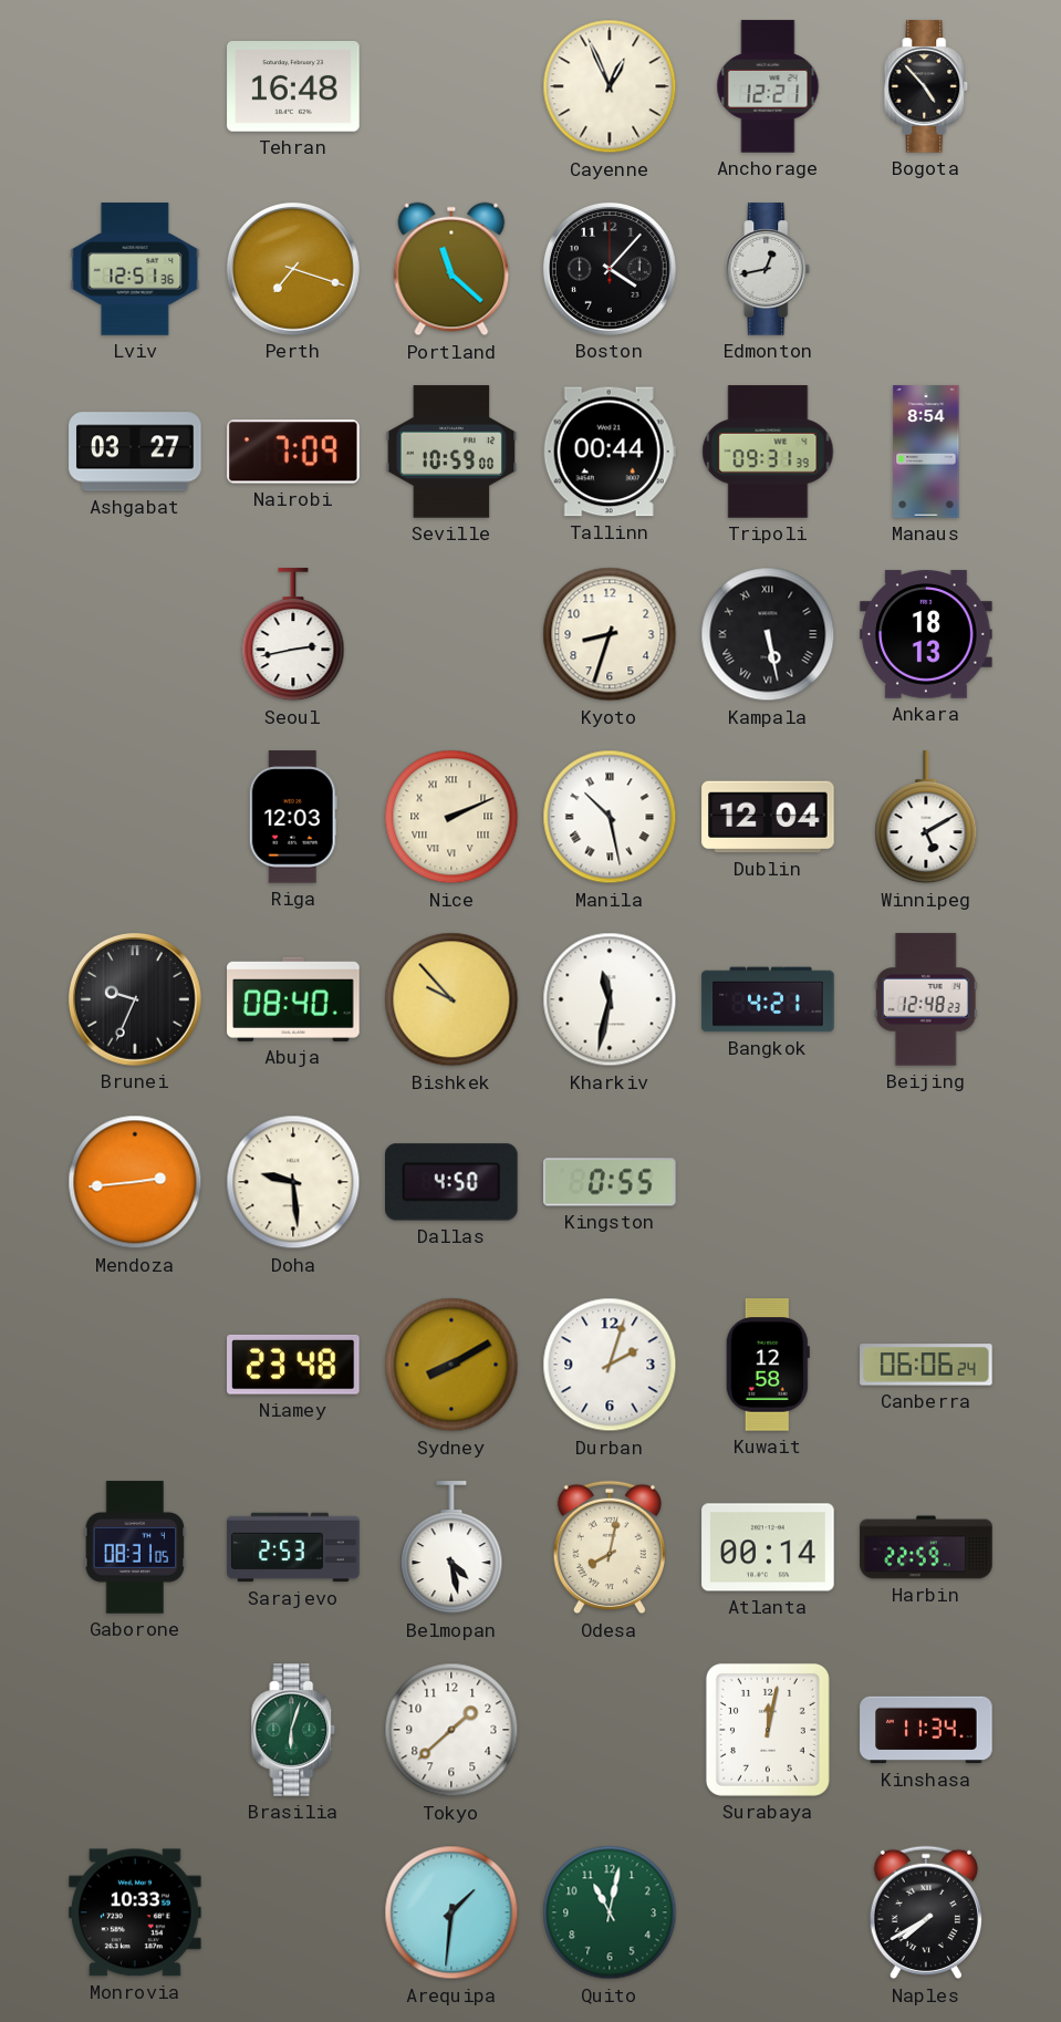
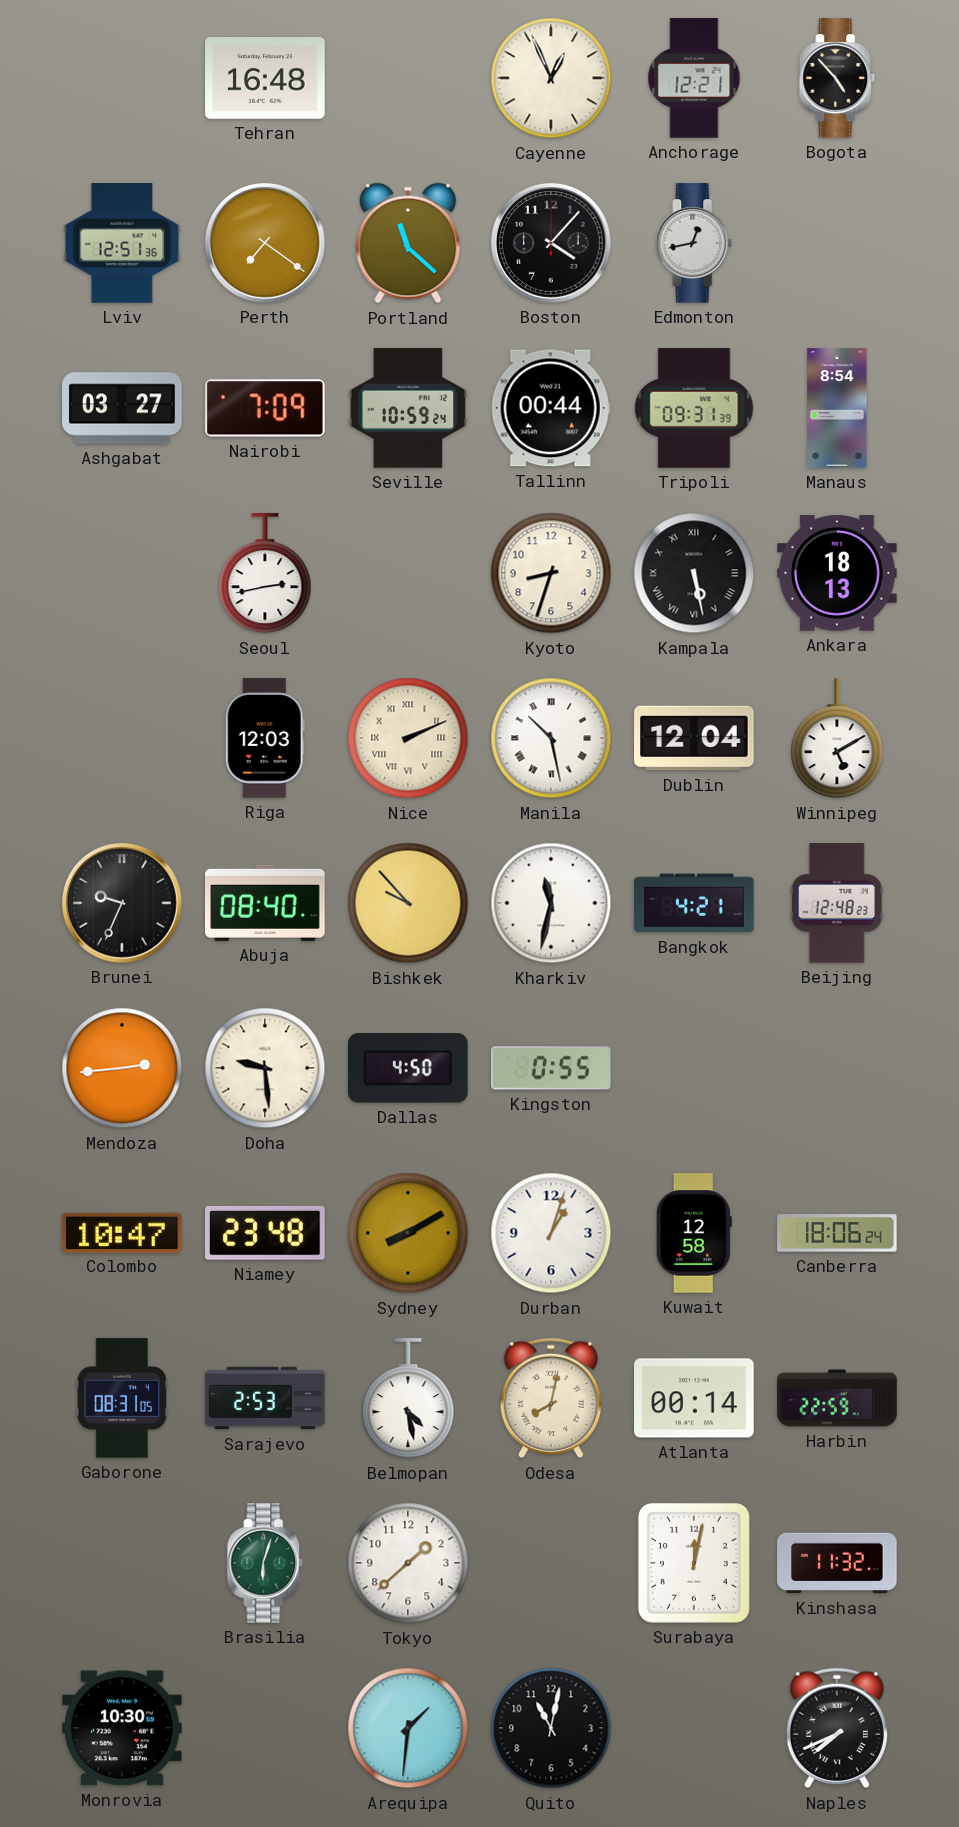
Perth: 7:18 -> 7:21 (265, 243)
Seville: 10:59:00 -> 10:59:24 (408, 408)
Colombo: none -> 10:47 (122, 1232)
Durban: 2:03 -> 1:03 (551, 1233)
Canberra: 06:06 -> 18:06 (837, 1233)
Kinshasa: 11:34 -> 11:32 (837, 1563)
Monrovia: 10:33 -> 10:30 (122, 1728)
Quito dial: green -> black (551, 1728)
Naples: 7:40 -> 7:41 (837, 1728)
